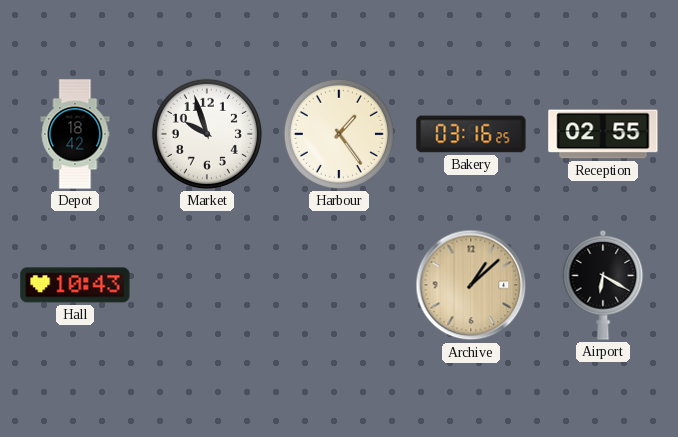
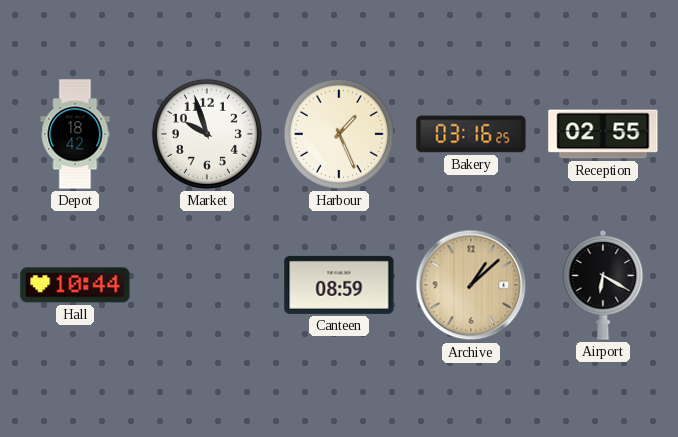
Harbour: 1:24 -> 1:26 (339, 134)
Hall: 10:43 -> 10:44 (75, 285)
Canteen: none -> 08:59 (339, 285)
